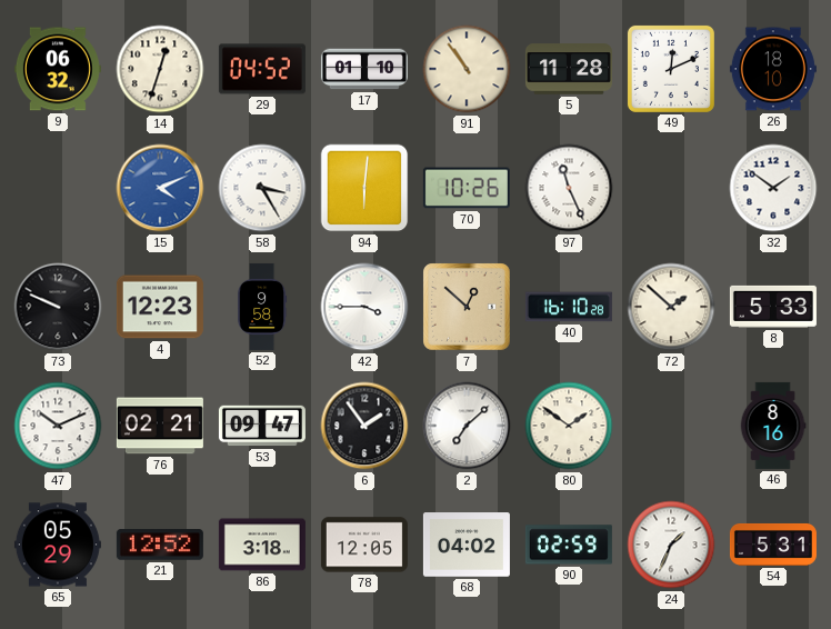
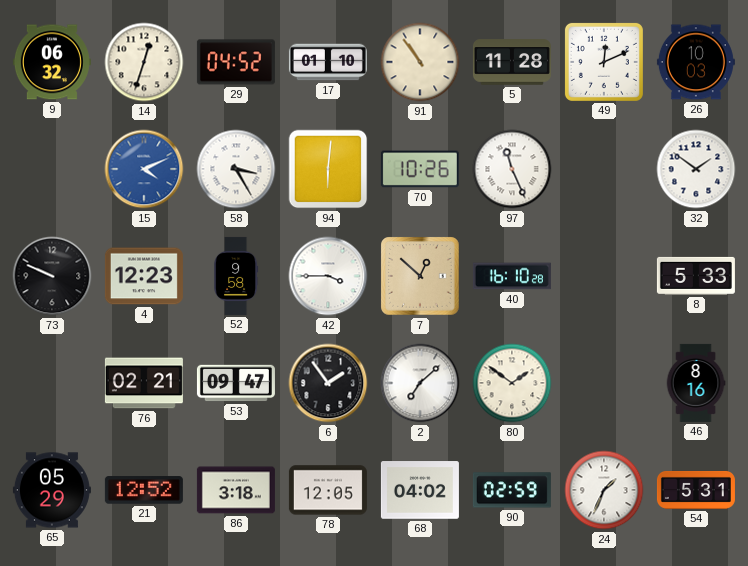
26: 18:10 -> 10:03 (696, 62)
72: 1:52 -> none (671, 307)
47: 10:11 -> none (58, 426)
